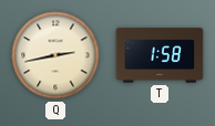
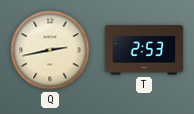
T: 1:58 -> 2:53 (144, 50)
